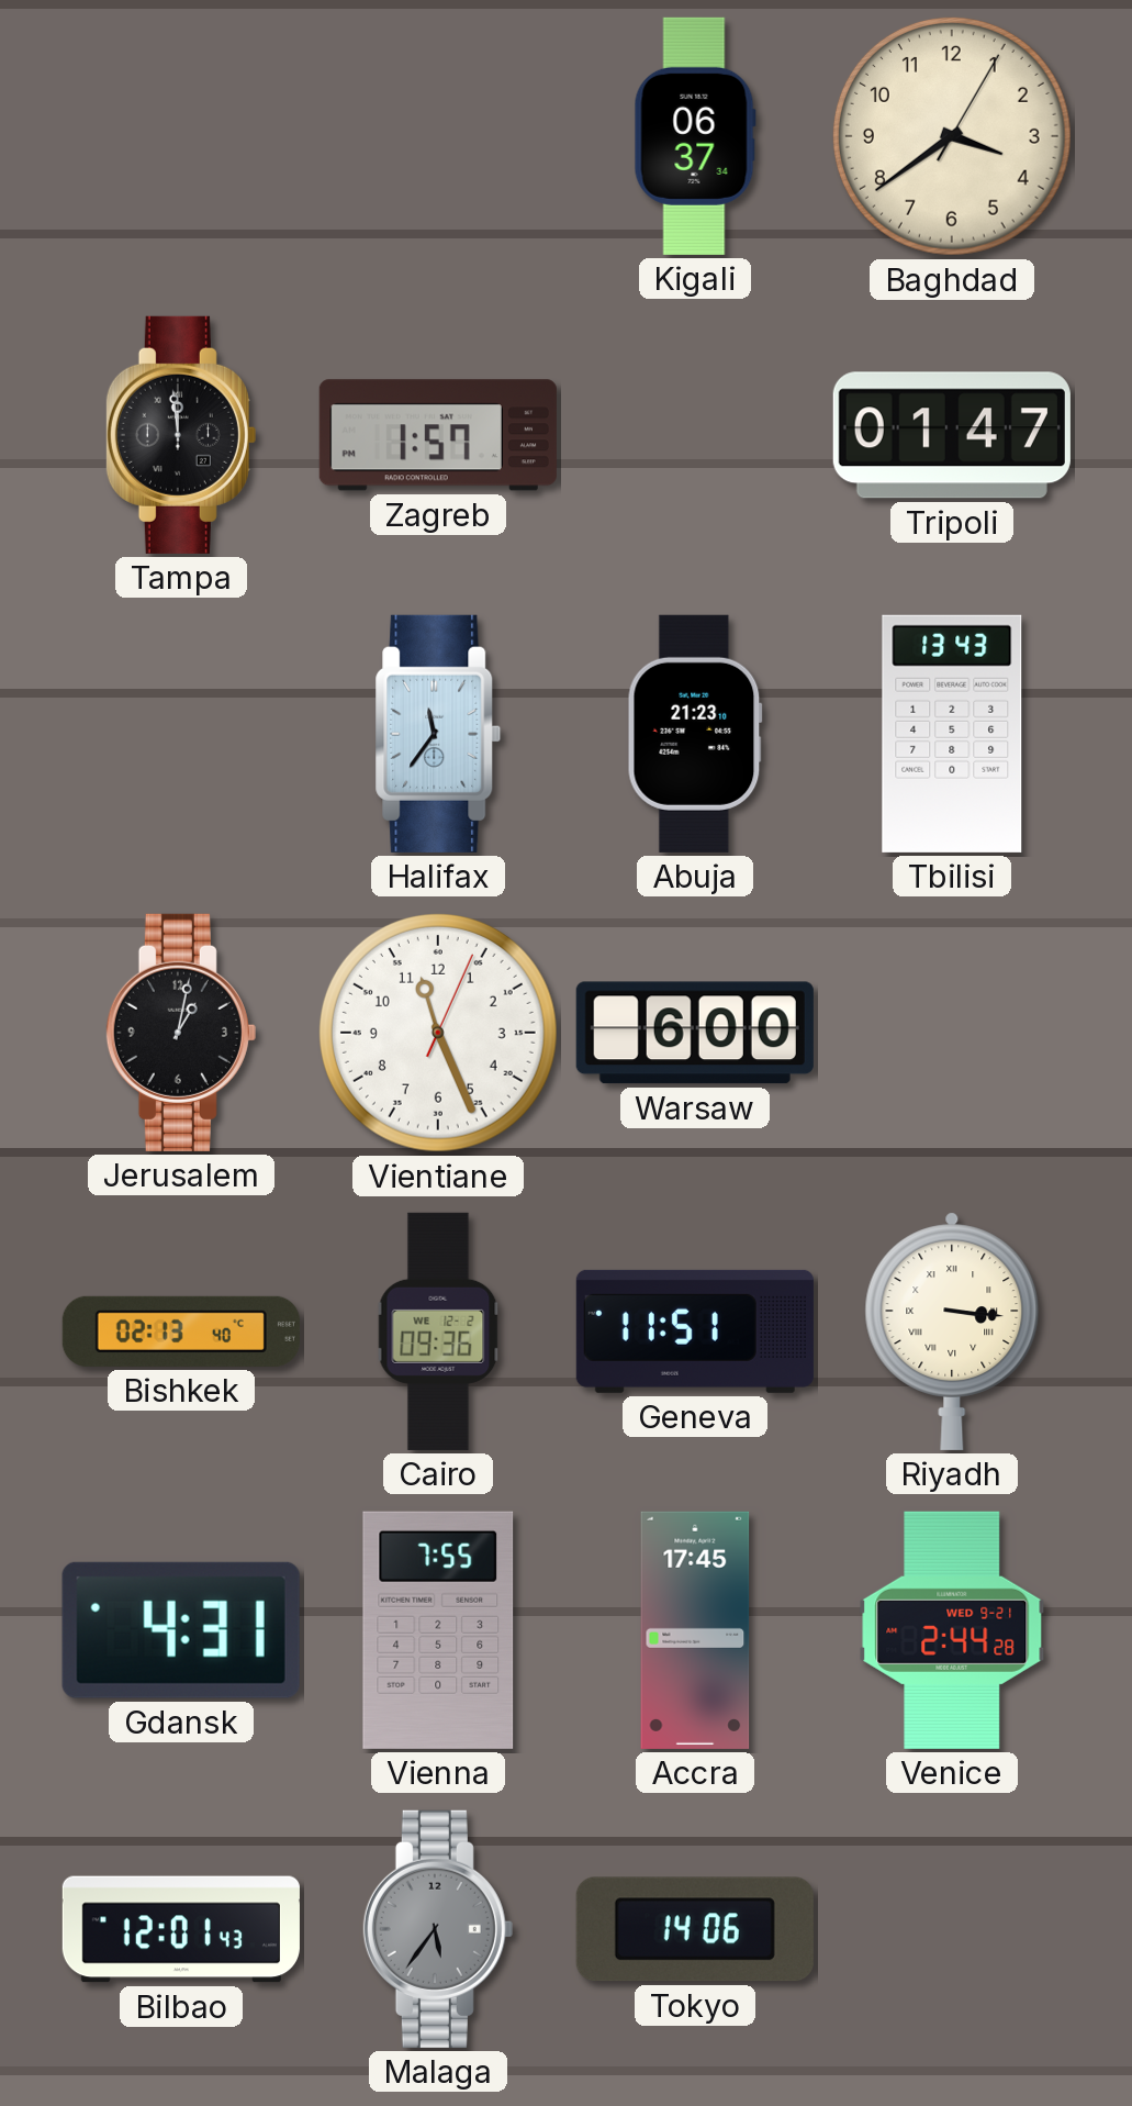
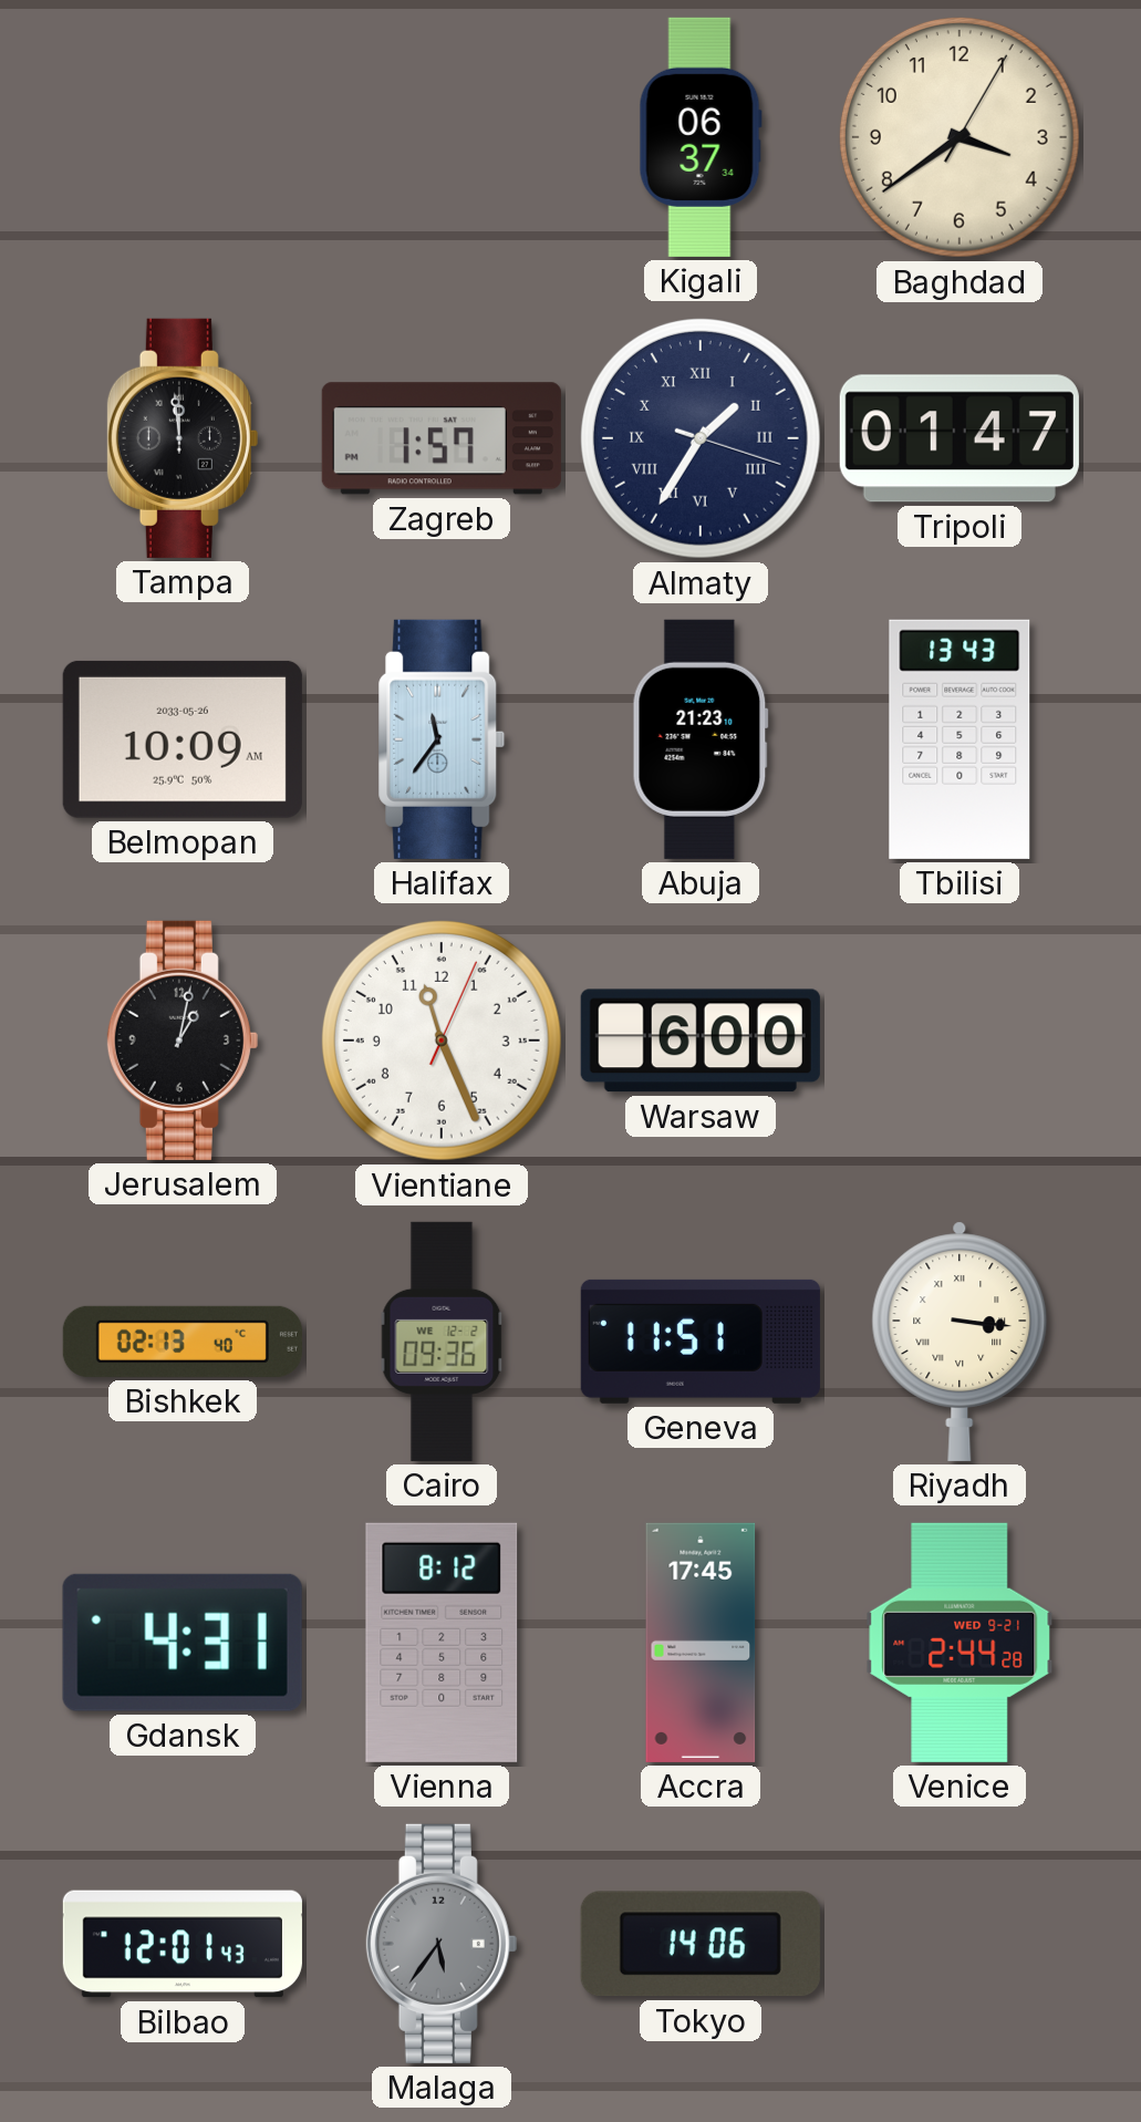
Almaty: none -> 1:35 (701, 438)
Belmopan: none -> 10:09 (183, 739)
Vienna: 7:55 -> 8:12 (442, 1643)
